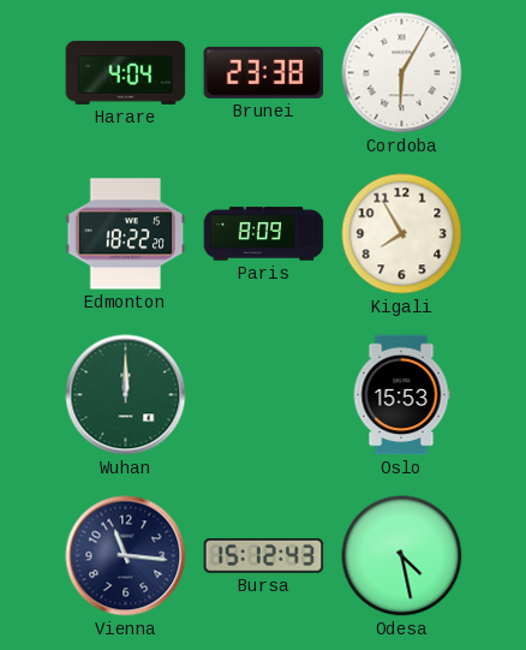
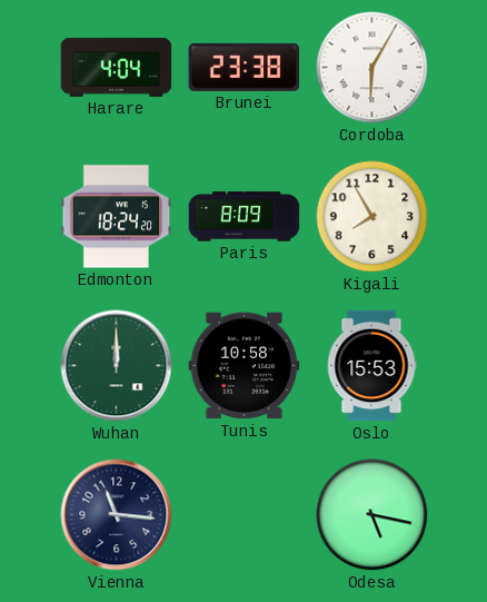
Edmonton: 18:22 -> 18:24 (117, 217)
Tunis: none -> 10:58 (245, 366)
Bursa: 15:12 -> none (264, 556)
Odesa: 4:28 -> 5:17 (372, 515)
